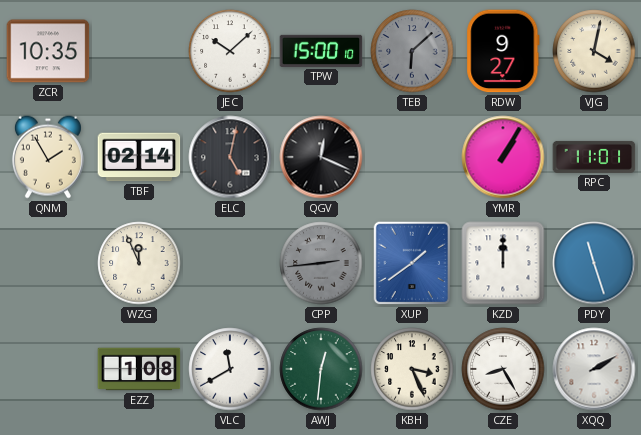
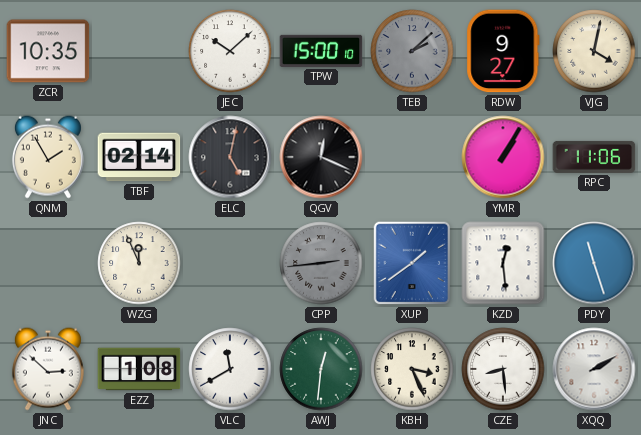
TEB: 6:08 -> 2:08 (412, 51)
RPC: 11:01 -> 11:06 (594, 157)
KZD: 12:00 -> 12:29 (503, 263)
JNC: none -> 2:52 (48, 369)
CZE: 8:25 -> 8:29 (503, 369)
